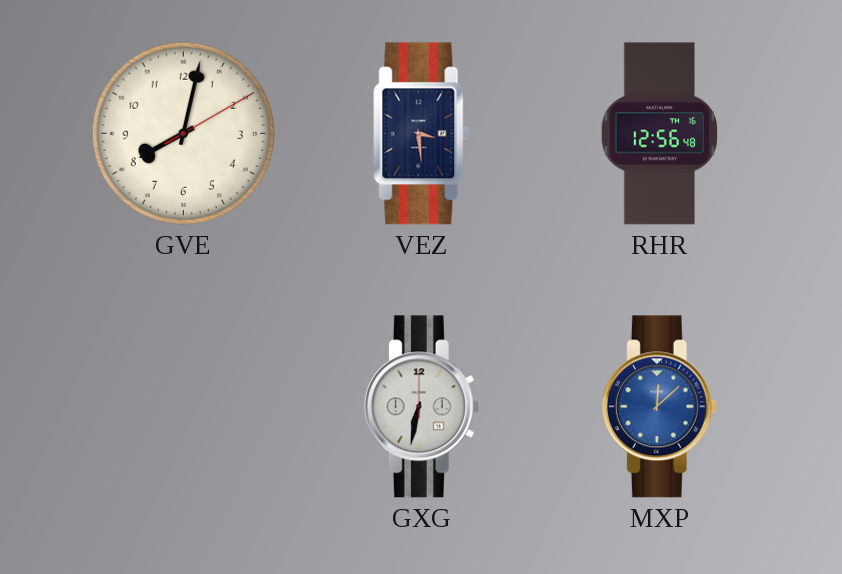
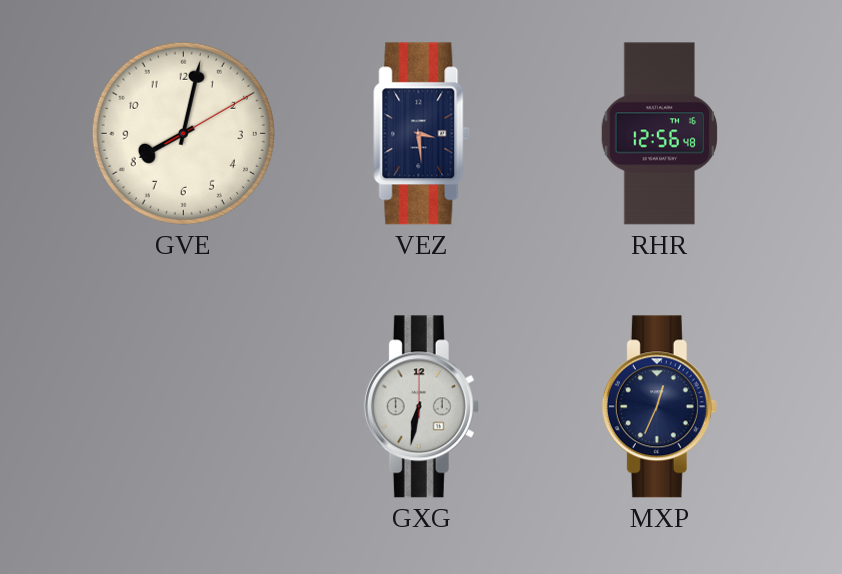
MXP: 12:08 -> 12:34 (659, 407)
MXP dial: blue -> navy (659, 407)
